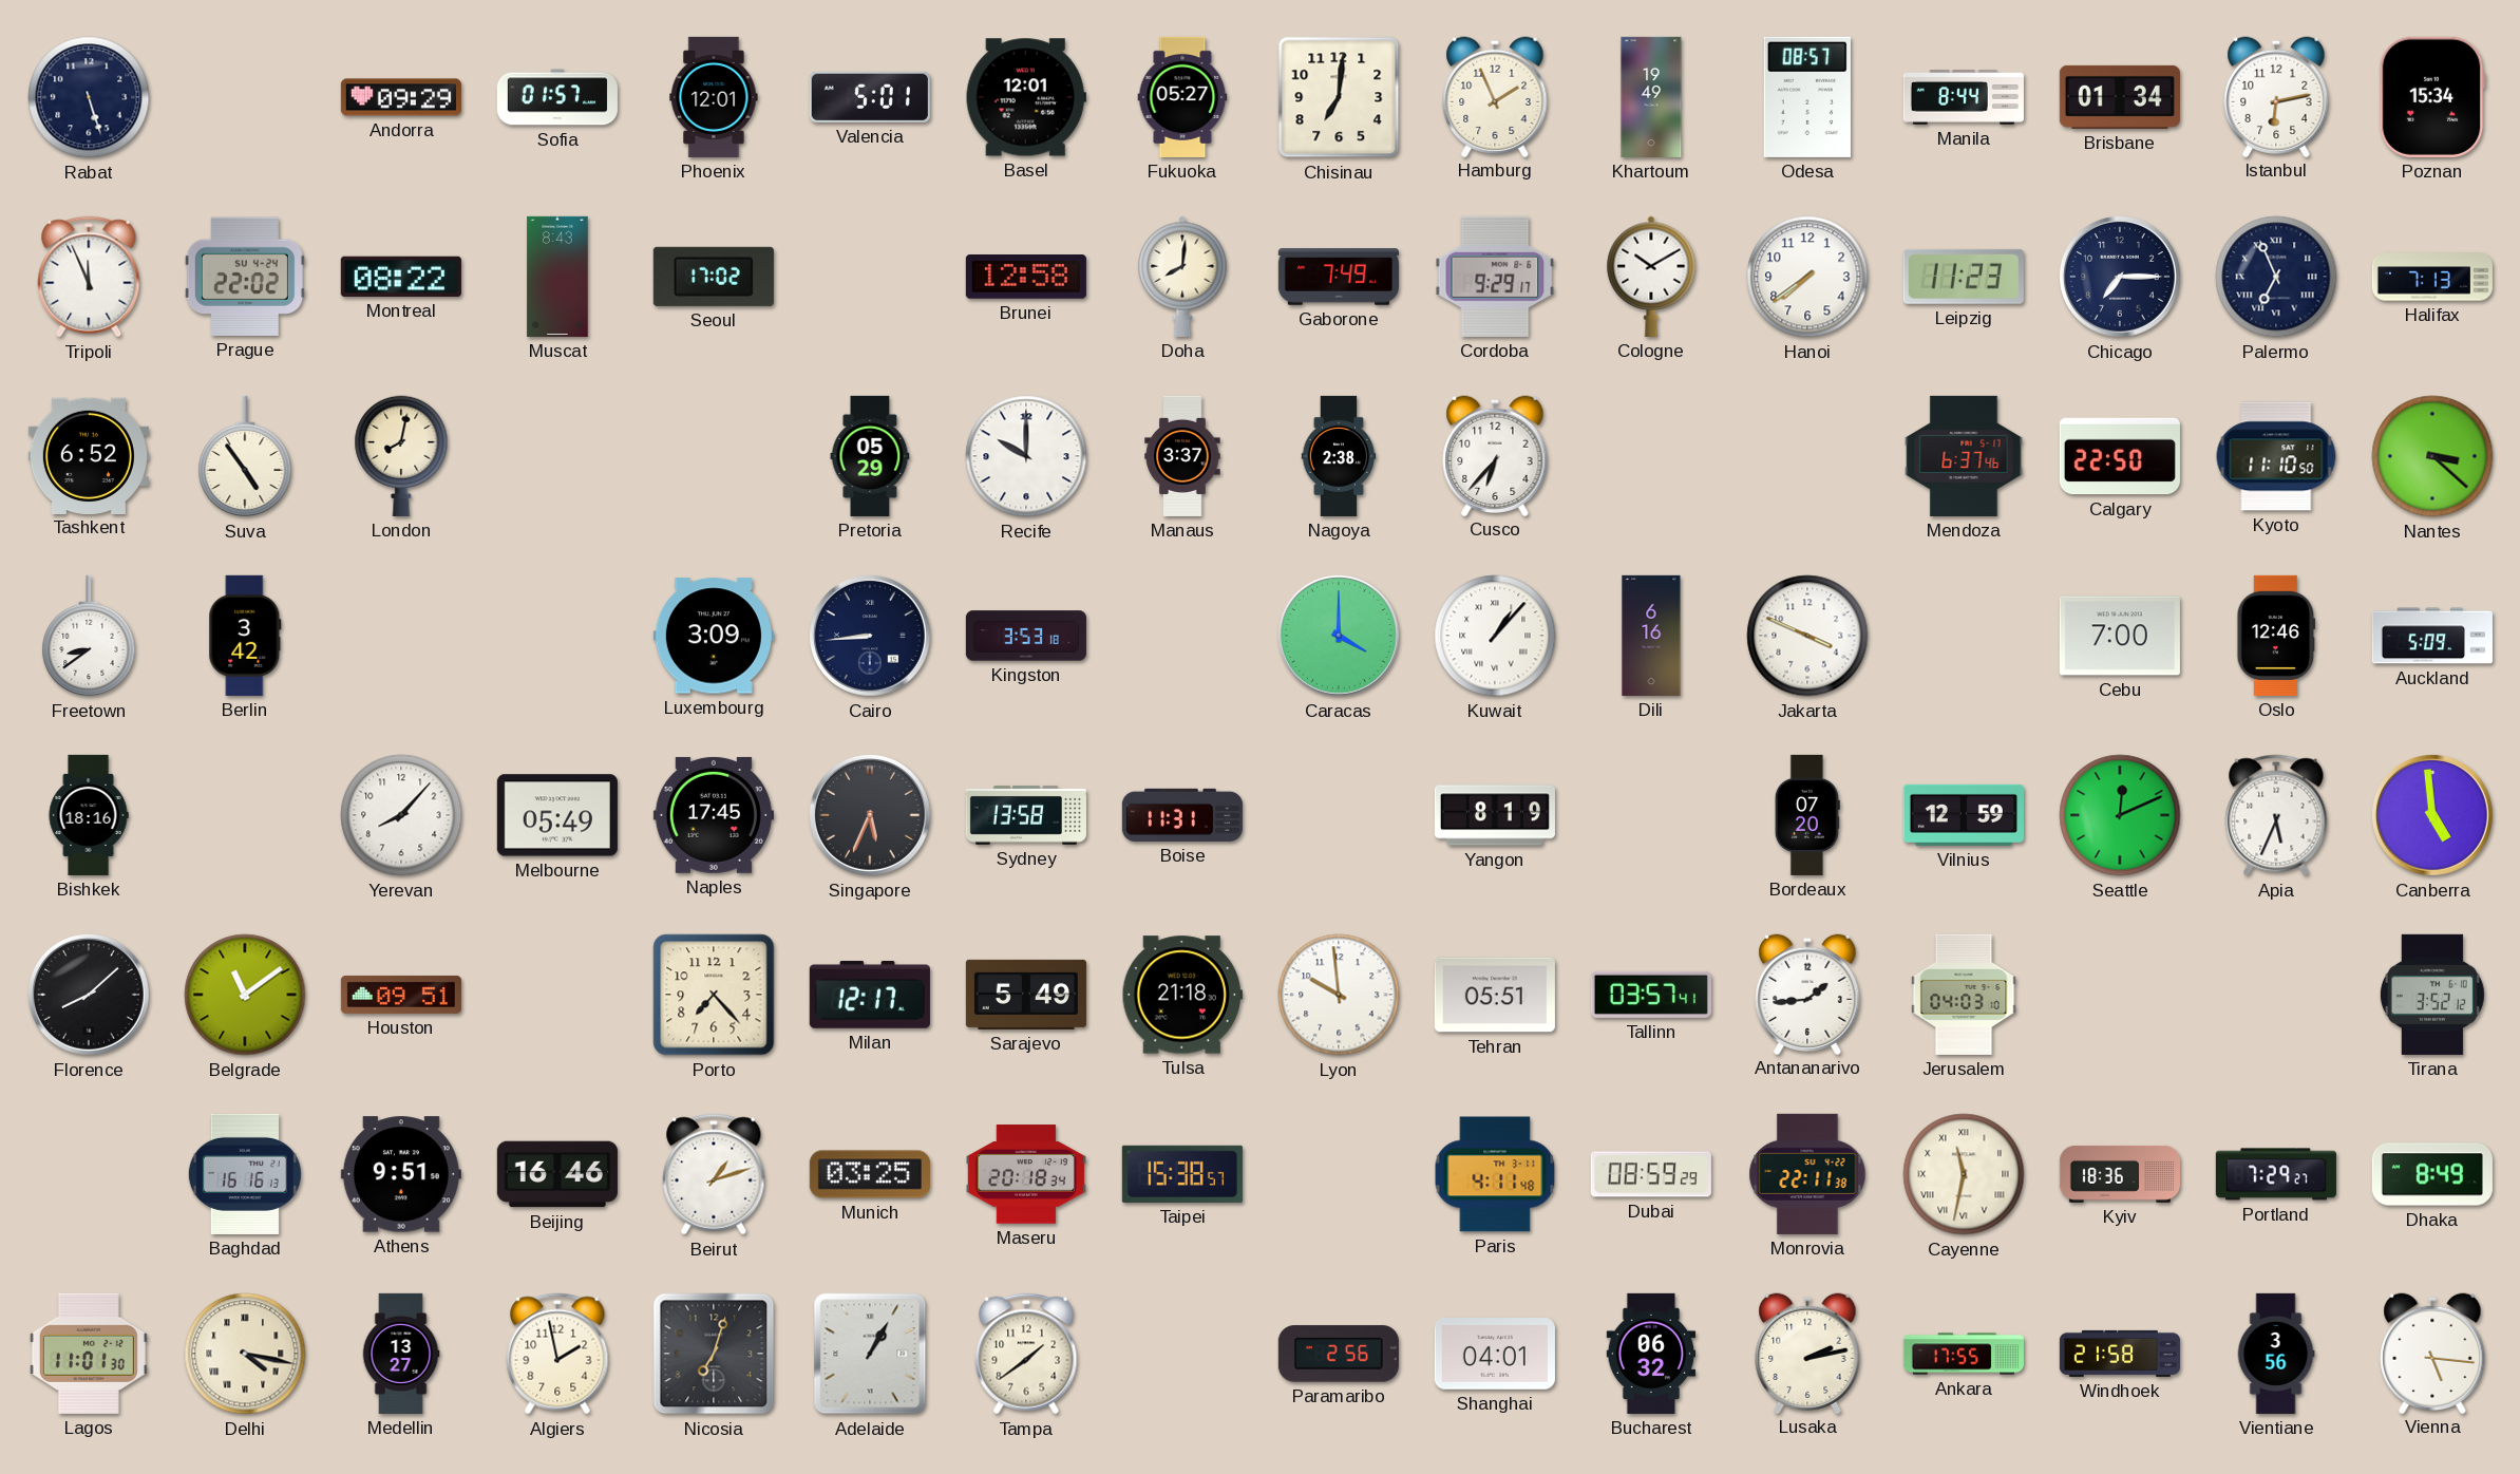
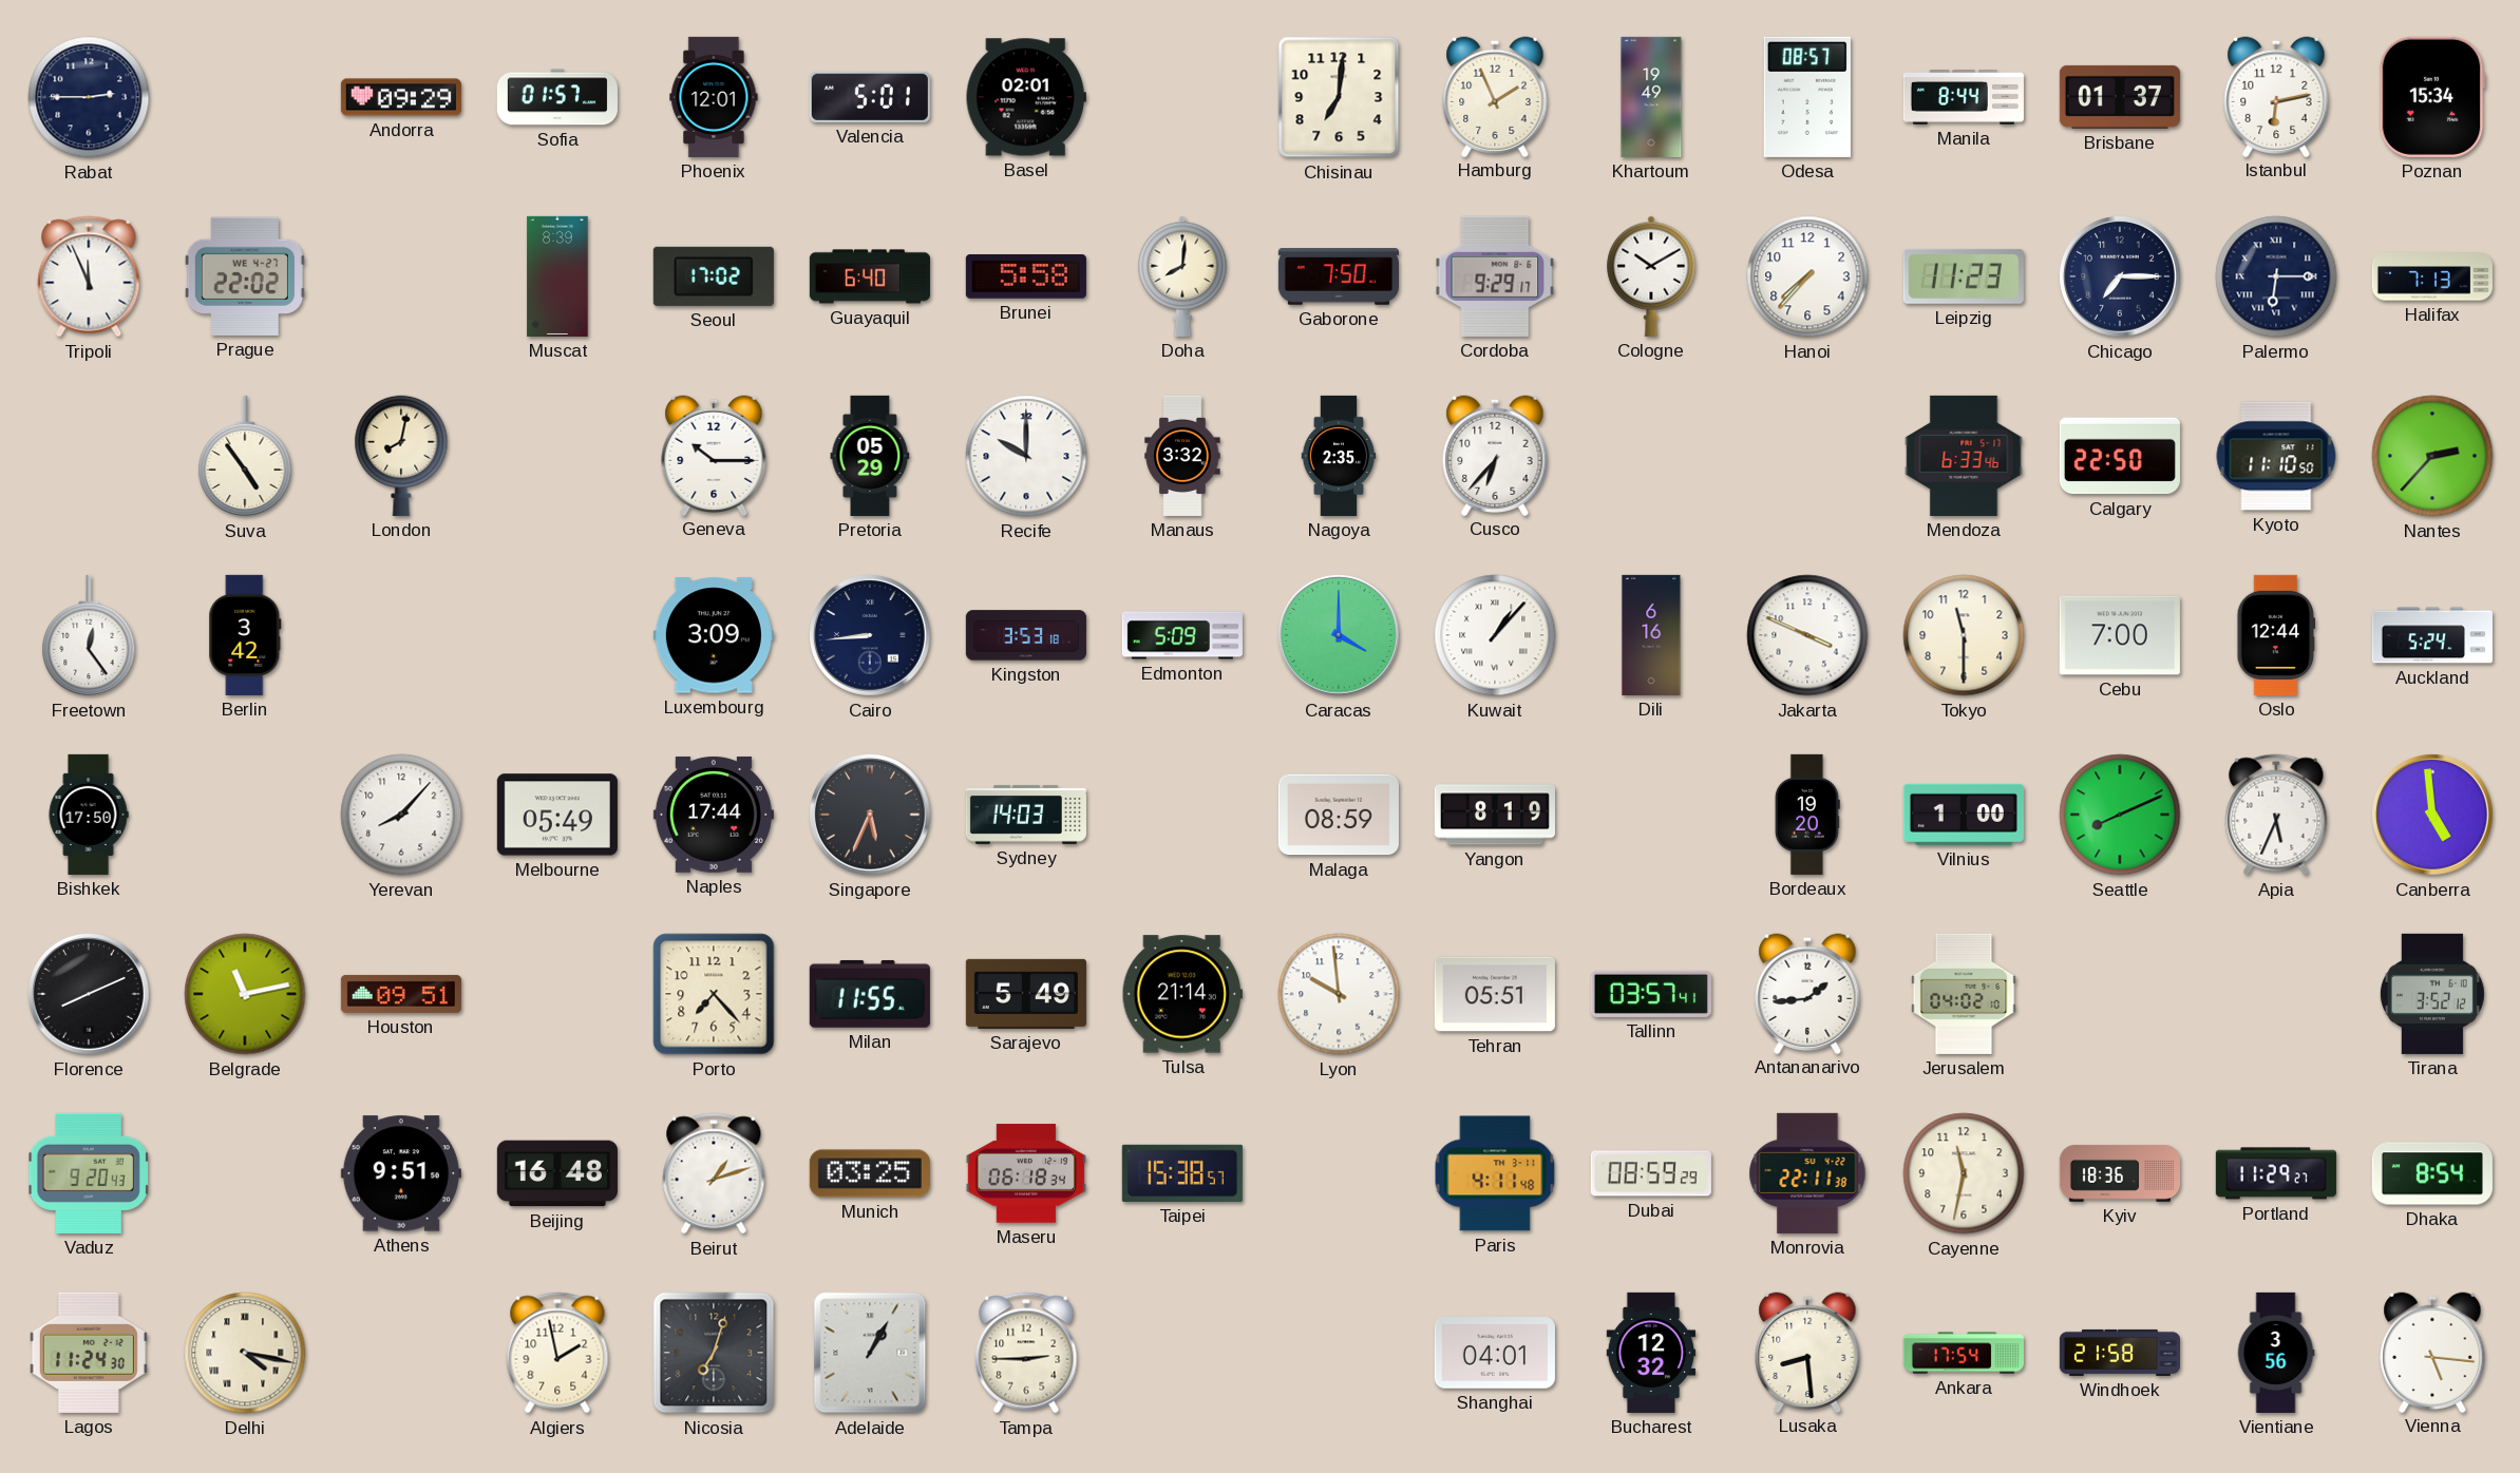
Rabat: 5:27 -> 2:45 (89, 97)
Basel: 12:01 -> 02:01 (1026, 97)
Fukuoka: 05:27 -> none (1182, 97)
Brisbane: 01:34 -> 01:37 (2120, 97)
Prague date: SU 4-24 -> WE 4-27 (245, 276)
Montreal: 08:22 -> none (401, 277)
Muscat: 8:43 -> 8:39 (557, 276)
Guayaquil: none -> 6:40 (870, 276)
Brunei: 12:58 -> 5:58 (1026, 278)
Gaborone: 7:49 -> 7:50 (1339, 276)
Hanoi: 7:39 -> 7:37 (1807, 276)
Palermo: 6:56 -> 6:15 (2276, 276)
Tashkent: 6:52 -> none (89, 455)
Geneva: none -> 10:15 (714, 455)
Manaus: 3:37 -> 3:32 (1182, 456)
Nagoya: 2:38 -> 2:35 (1339, 456)
Mendoza: 6:37 -> 6:33 (1964, 456)
Nantes: 3:22 -> 2:37 (2432, 456)
Freetown: 8:39 -> 12:24 (89, 635)
Edmonton: none -> 5:09 (1182, 635)
Tokyo: none -> 11:30 (1964, 635)
Oslo: 12:46 -> 12:44 (2276, 635)
Auckland: 5:09 -> 5:24 (2432, 635)
Bishkek: 18:16 -> 17:50 (89, 815)
Naples: 17:45 -> 17:44 (714, 815)
Sydney: 13:58 -> 14:03 (1026, 816)
Boise: 11:31 -> none (1182, 815)
Malaga: none -> 08:59 (1339, 815)
Bordeaux: 07:20 -> 19:20 (1807, 815)
Vilnius: 12:59 -> 1:00 (1964, 815)
Seattle: 12:11 -> 8:11 (2120, 815)
Florence: 8:08 -> 8:11 (89, 994)
Belgrade: 11:09 -> 11:13 (245, 994)
Milan: 12:17 -> 11:55 (870, 994)
Tulsa: 21:18 -> 21:14 (1182, 994)
Jerusalem: 04:03 -> 04:02 (1964, 994)
Vaduz: none -> 9:20 (89, 1173)
Baghdad: 16:16 -> none (245, 1174)
Beijing: 16:46 -> 16:48 (557, 1173)
Maseru: 20:18 -> 06:18 (1026, 1173)
Cayenne numerals: Roman -> Arabic (1964, 1173)
Portland: 7:29 -> 11:29 (2276, 1173)
Dhaka: 8:49 -> 8:54 (2432, 1173)
Lagos: 11:01 -> 11:24 (89, 1353)
Medellin: 13:27 -> none (401, 1354)
Tampa: 1:39 -> 2:45 (1026, 1353)
Paramaribo: 2:56 -> none (1339, 1354)
Bucharest: 06:32 -> 12:32 (1651, 1353)
Lusaka: 2:13 -> 8:29 (1807, 1352)
Ankara: 17:55 -> 17:54 (1964, 1353)
